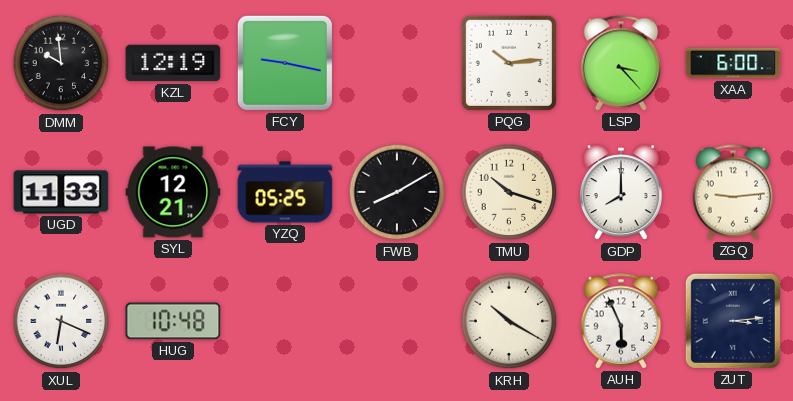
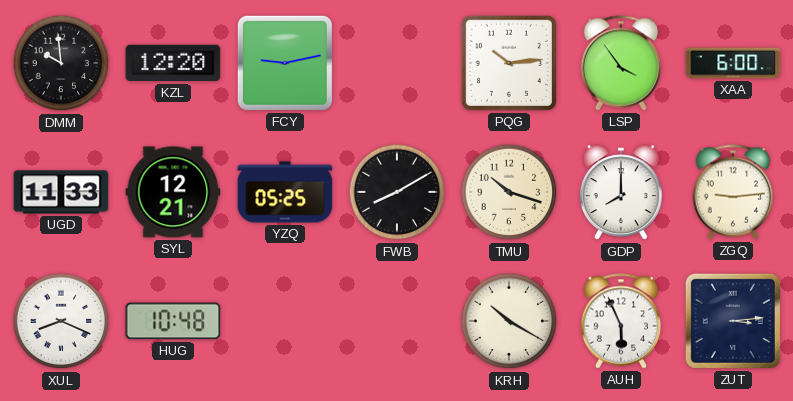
KZL: 12:19 -> 12:20 (173, 63)
FCY: 9:17 -> 9:13 (285, 63)
LSP: 3:23 -> 3:54 (621, 63)
XUL: 6:19 -> 8:19 (61, 321)
